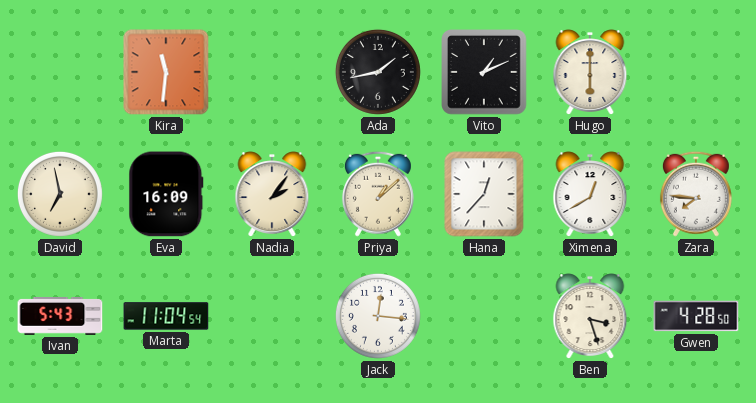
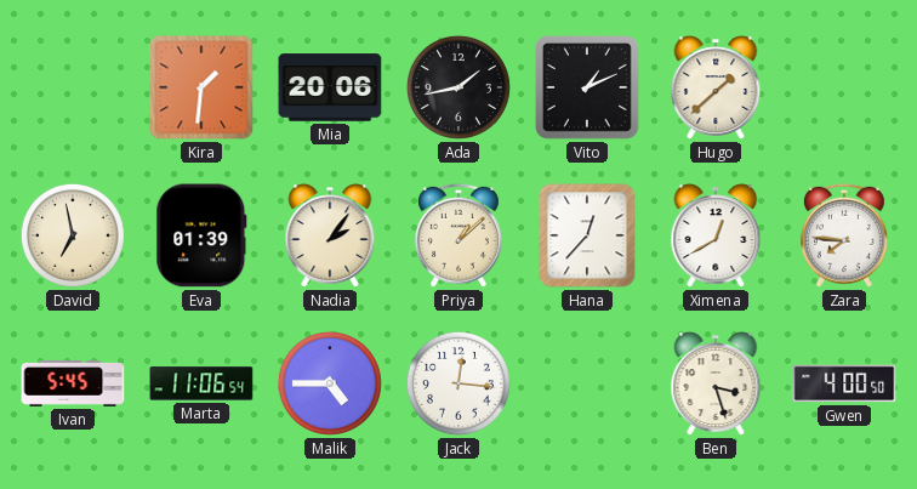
Kira: 11:31 -> 1:31 (201, 87)
Mia: none -> 20:06 (330, 87)
Hugo: 6:00 -> 1:38 (716, 87)
Eva: 16:09 -> 01:39 (201, 235)
Ivan: 5:43 -> 5:45 (73, 385)
Marta: 11:04 -> 11:06 (201, 383)
Malik: none -> 4:45 (330, 383)
Gwen: 4:28 -> 4:00 (844, 383)
